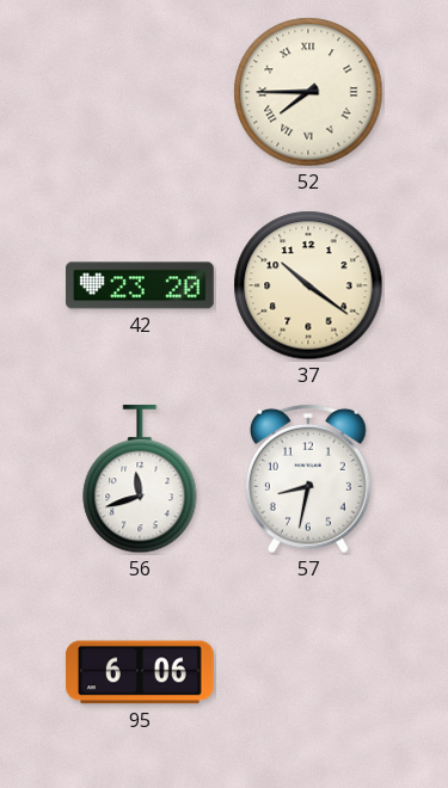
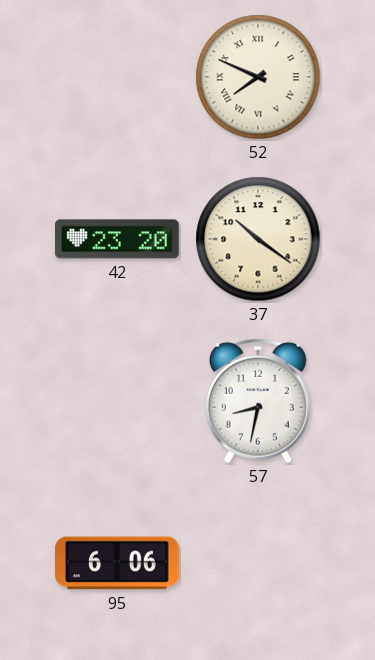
52: 7:45 -> 7:49 (258, 77)
56: 11:42 -> none (140, 479)
